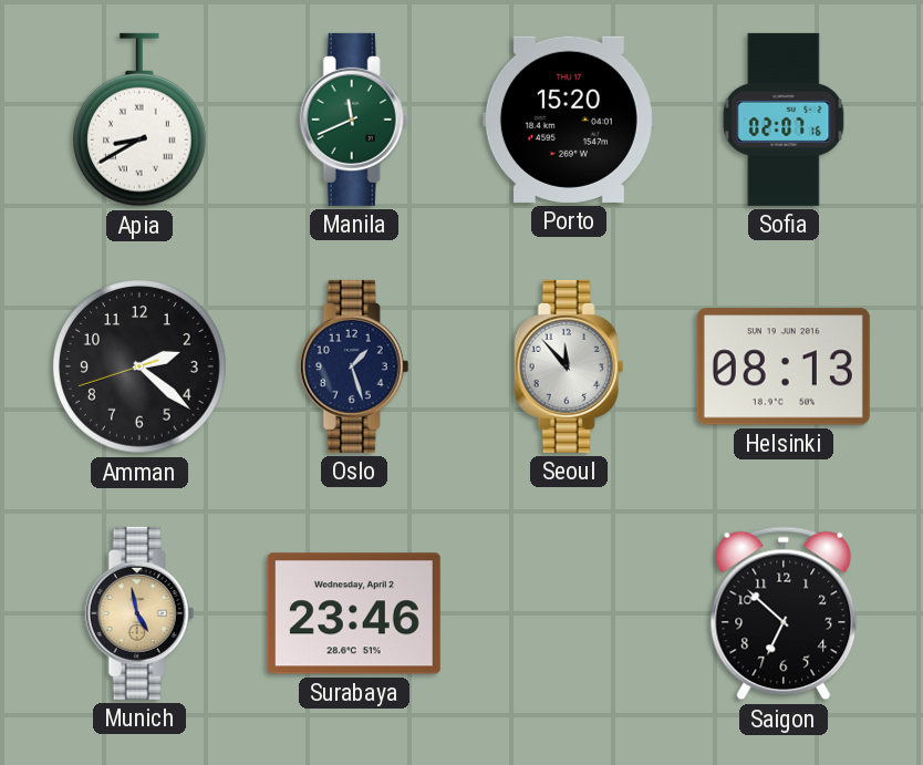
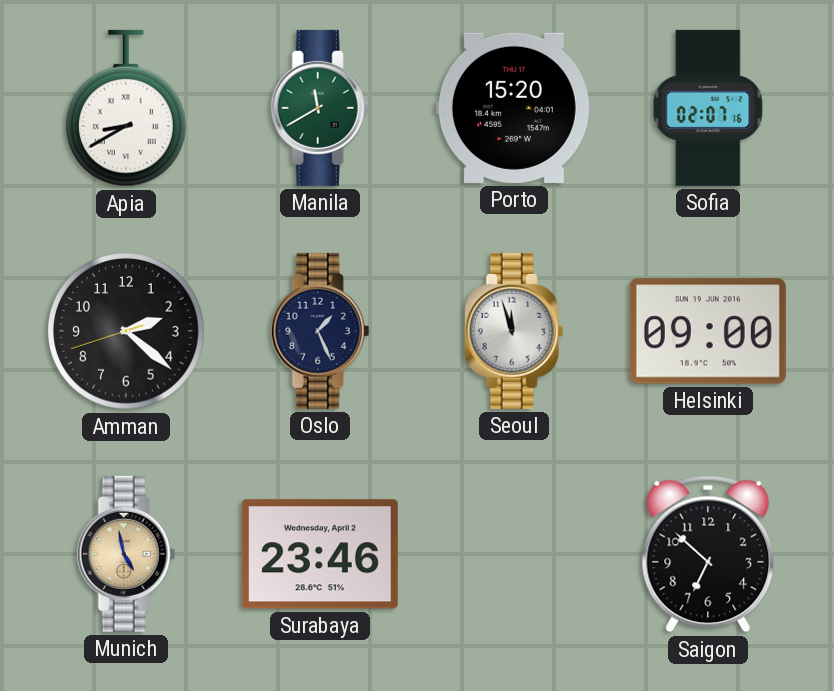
Manila: 11:41 -> 11:40 (320, 108)
Oslo: 1:27 -> 1:26 (320, 331)
Seoul: 11:53 -> 11:57 (514, 331)
Helsinki: 08:13 -> 09:00 (708, 331)
